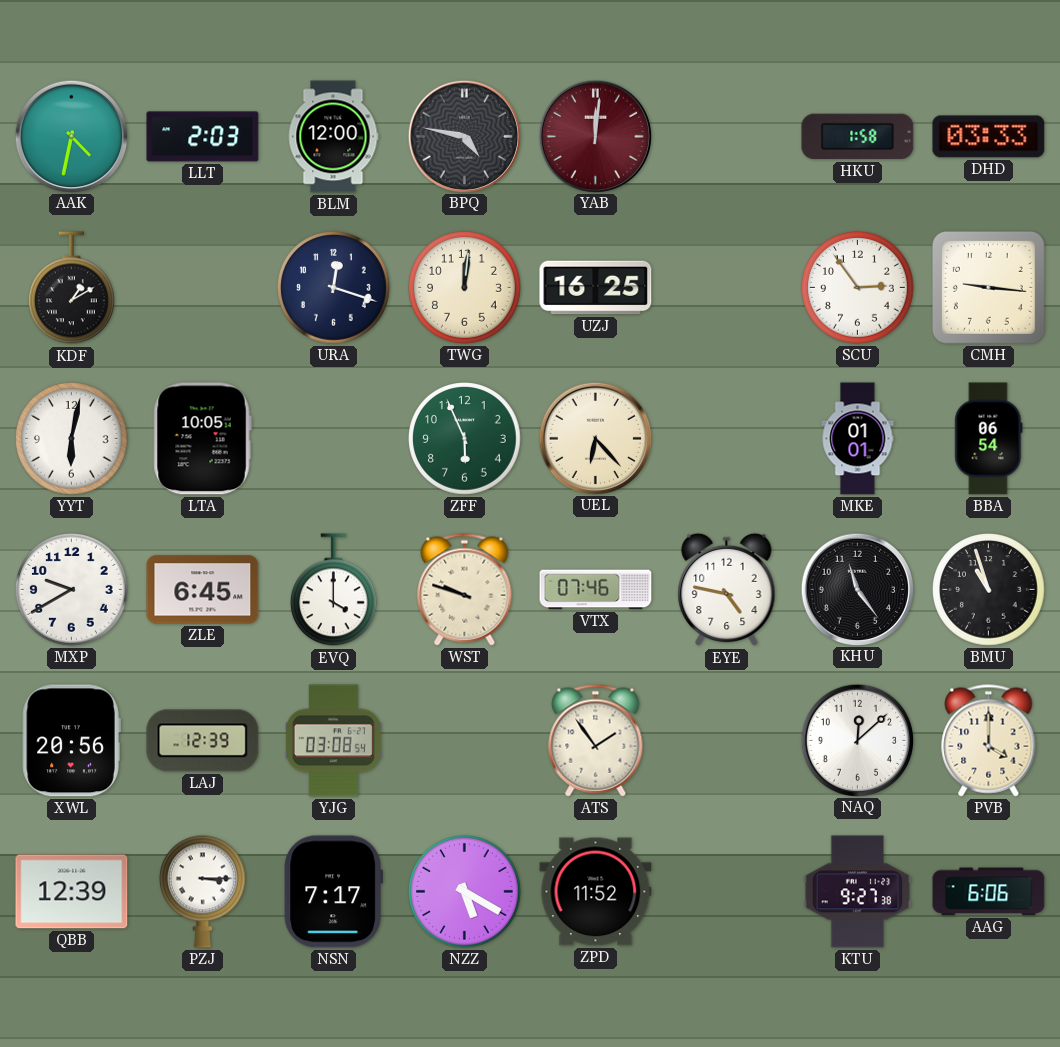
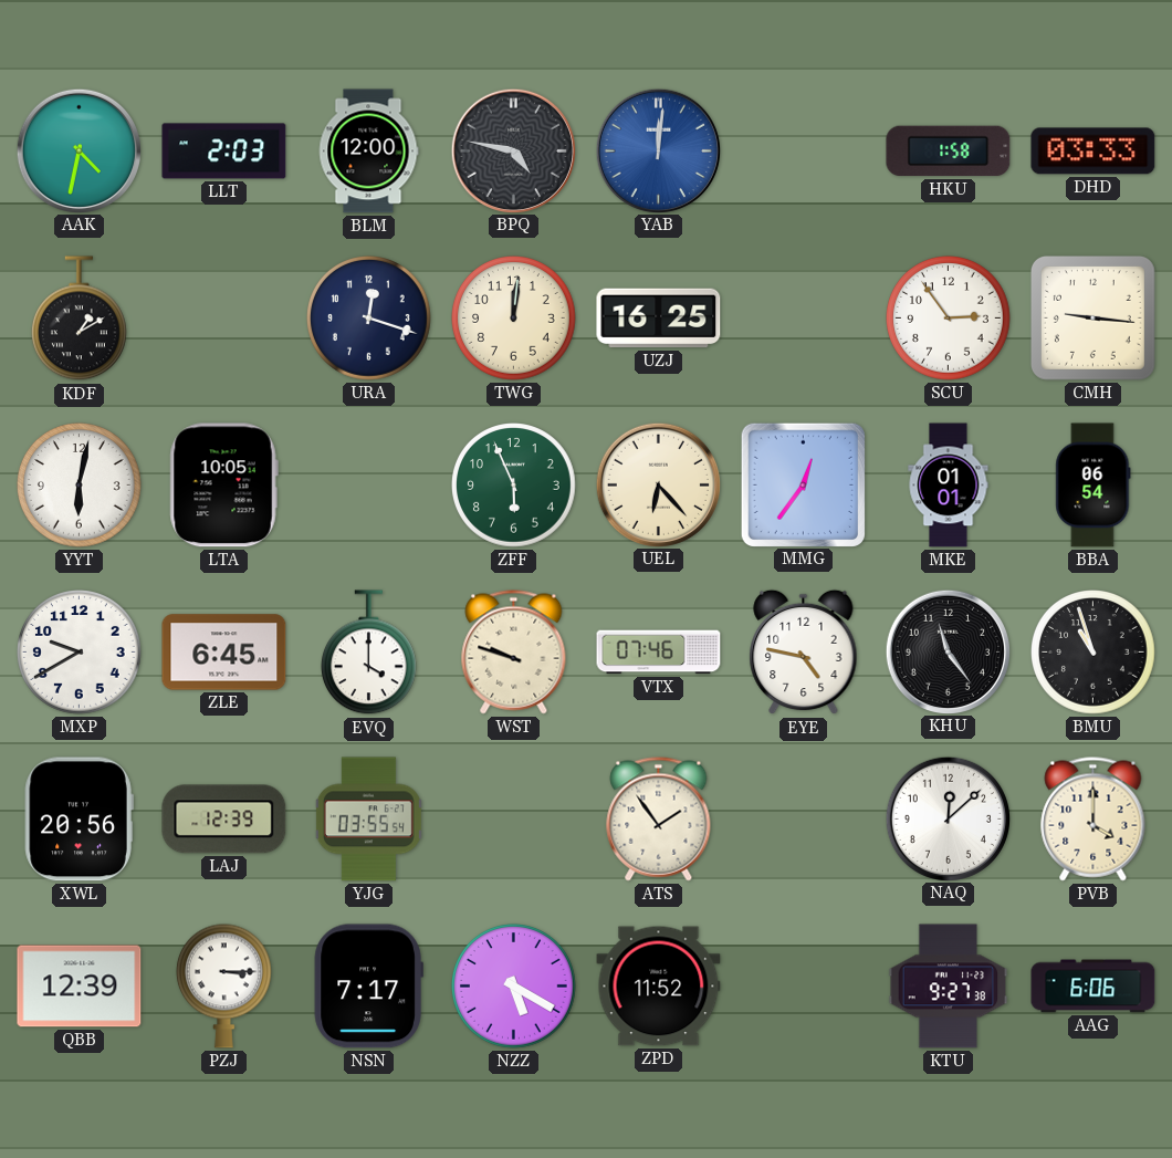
YAB dial: burgundy -> blue (658, 150)
MMG: none -> 12:36 (803, 484)
YJG: 03:08 -> 03:55 (368, 820)
